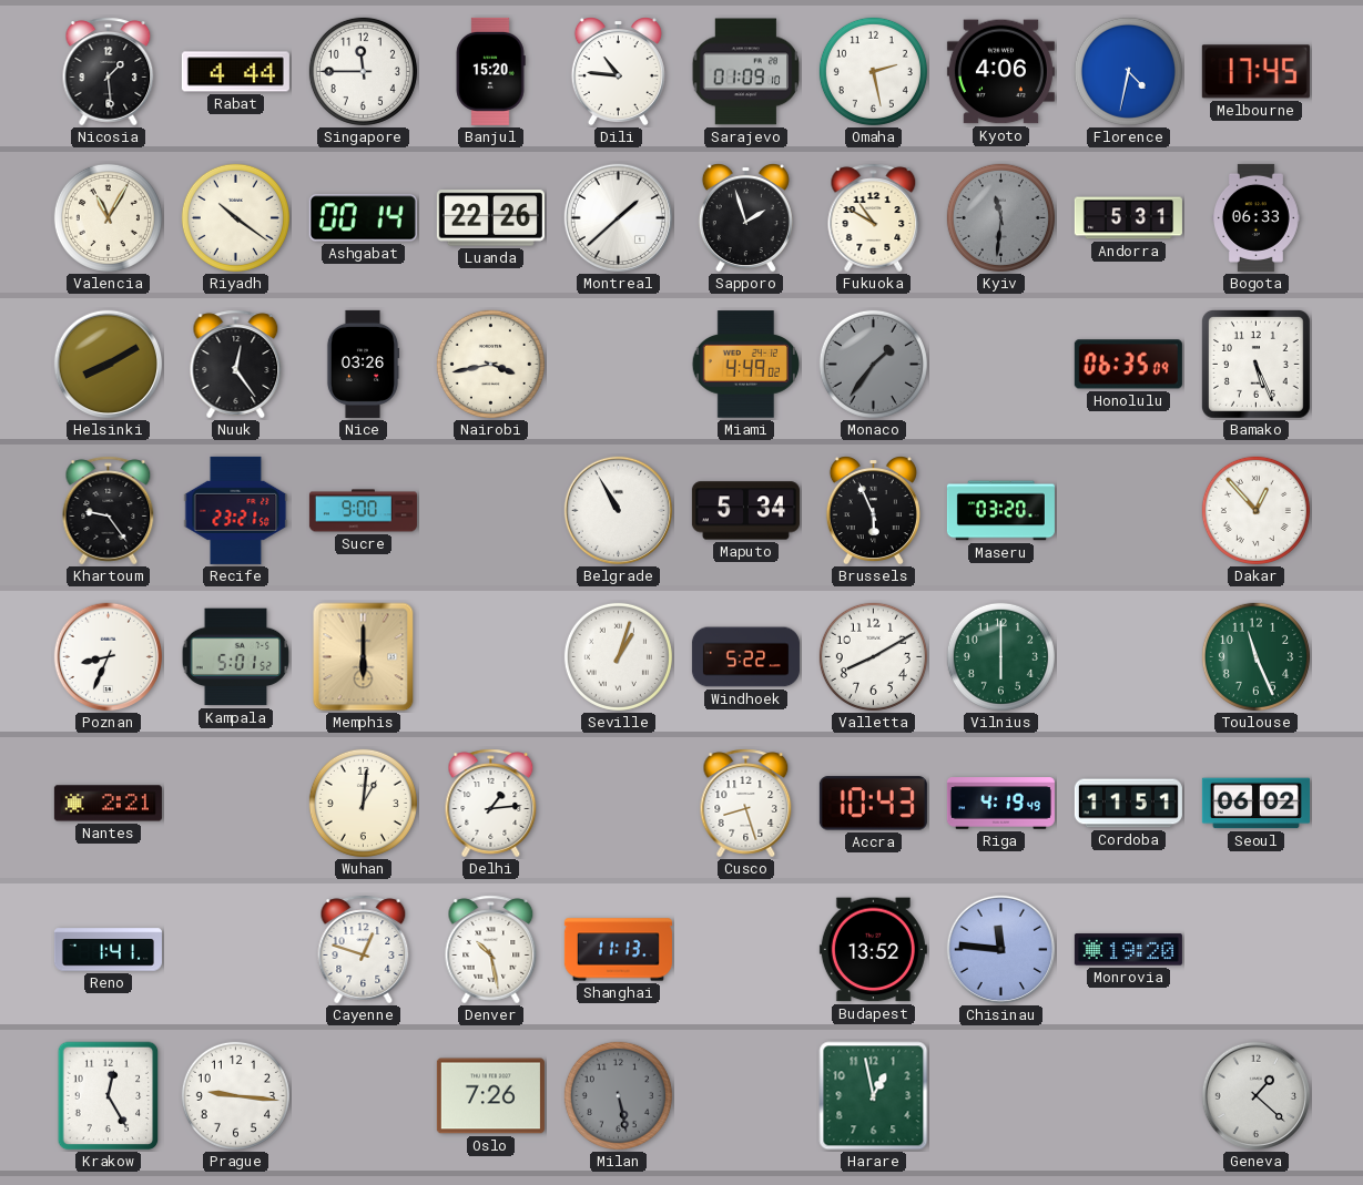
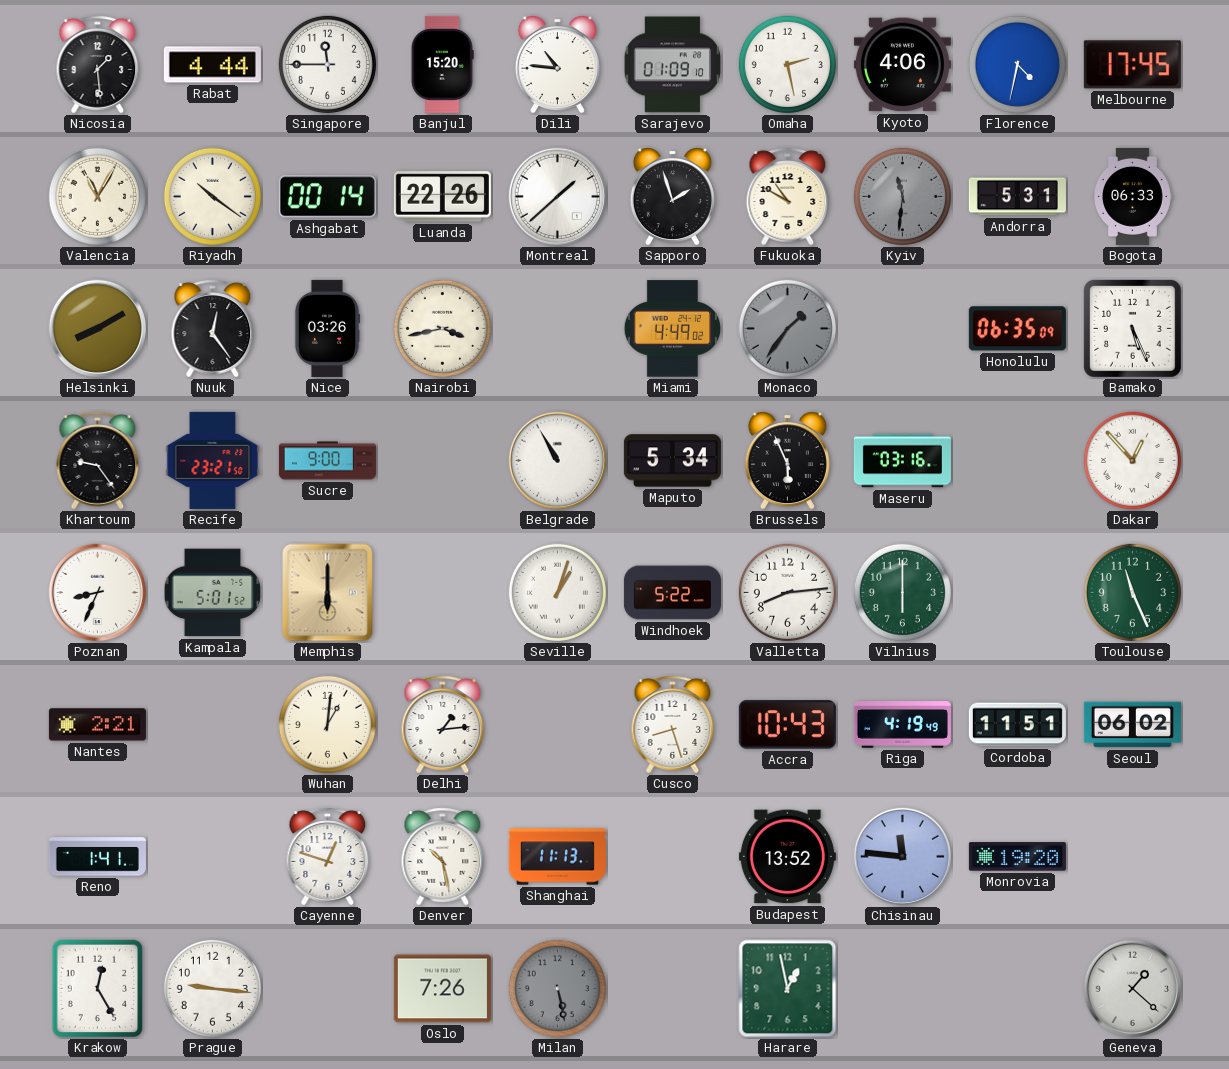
Maseru: 03:20 -> 03:16 (902, 461)
Valletta: 8:10 -> 8:14 (787, 592)
